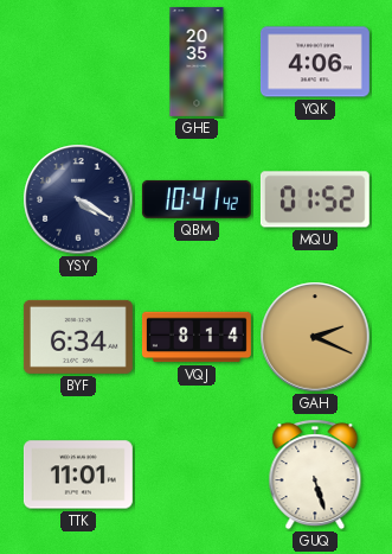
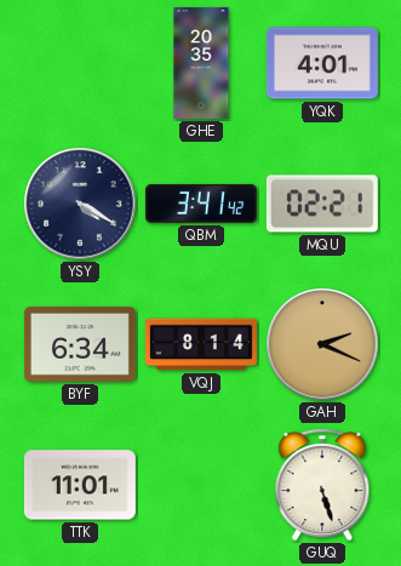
YQK: 4:06 -> 4:01 (322, 63)
QBM: 10:41 -> 3:41 (201, 204)
MQU: 01:52 -> 02:21 (322, 204)
